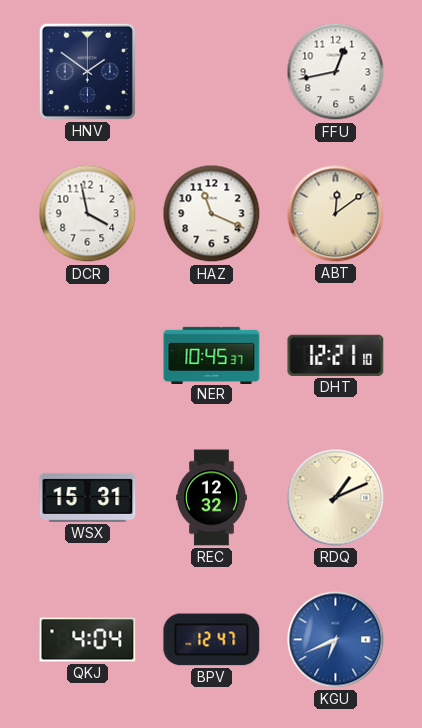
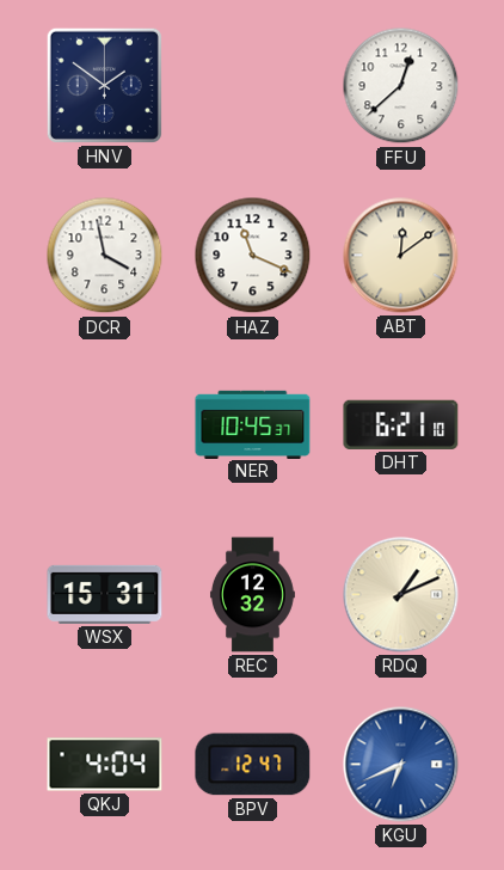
FFU: 12:43 -> 12:38 (401, 86)
DHT: 12:21 -> 6:21 (401, 424)
